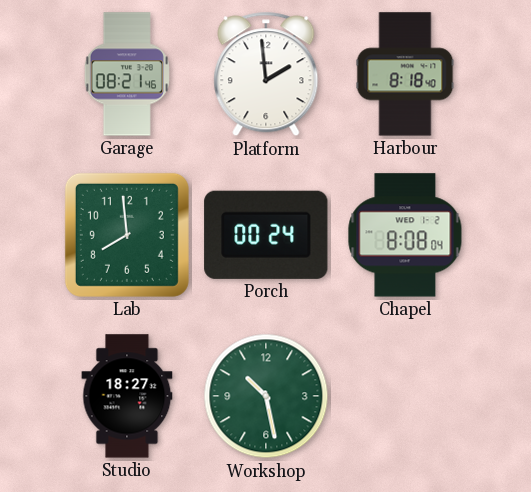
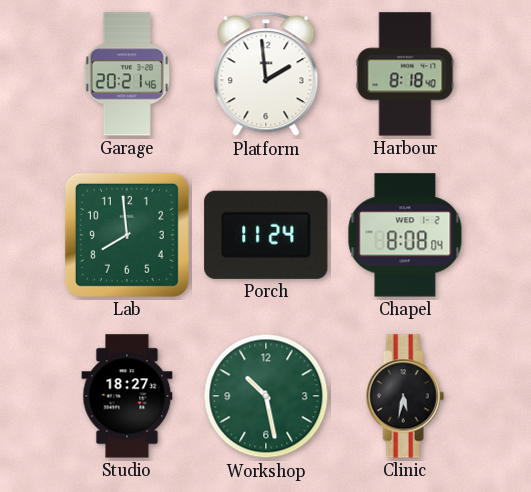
Garage: 08:21 -> 20:21 (127, 74)
Porch: 00:24 -> 11:24 (266, 235)
Clinic: none -> 5:32 (405, 396)
